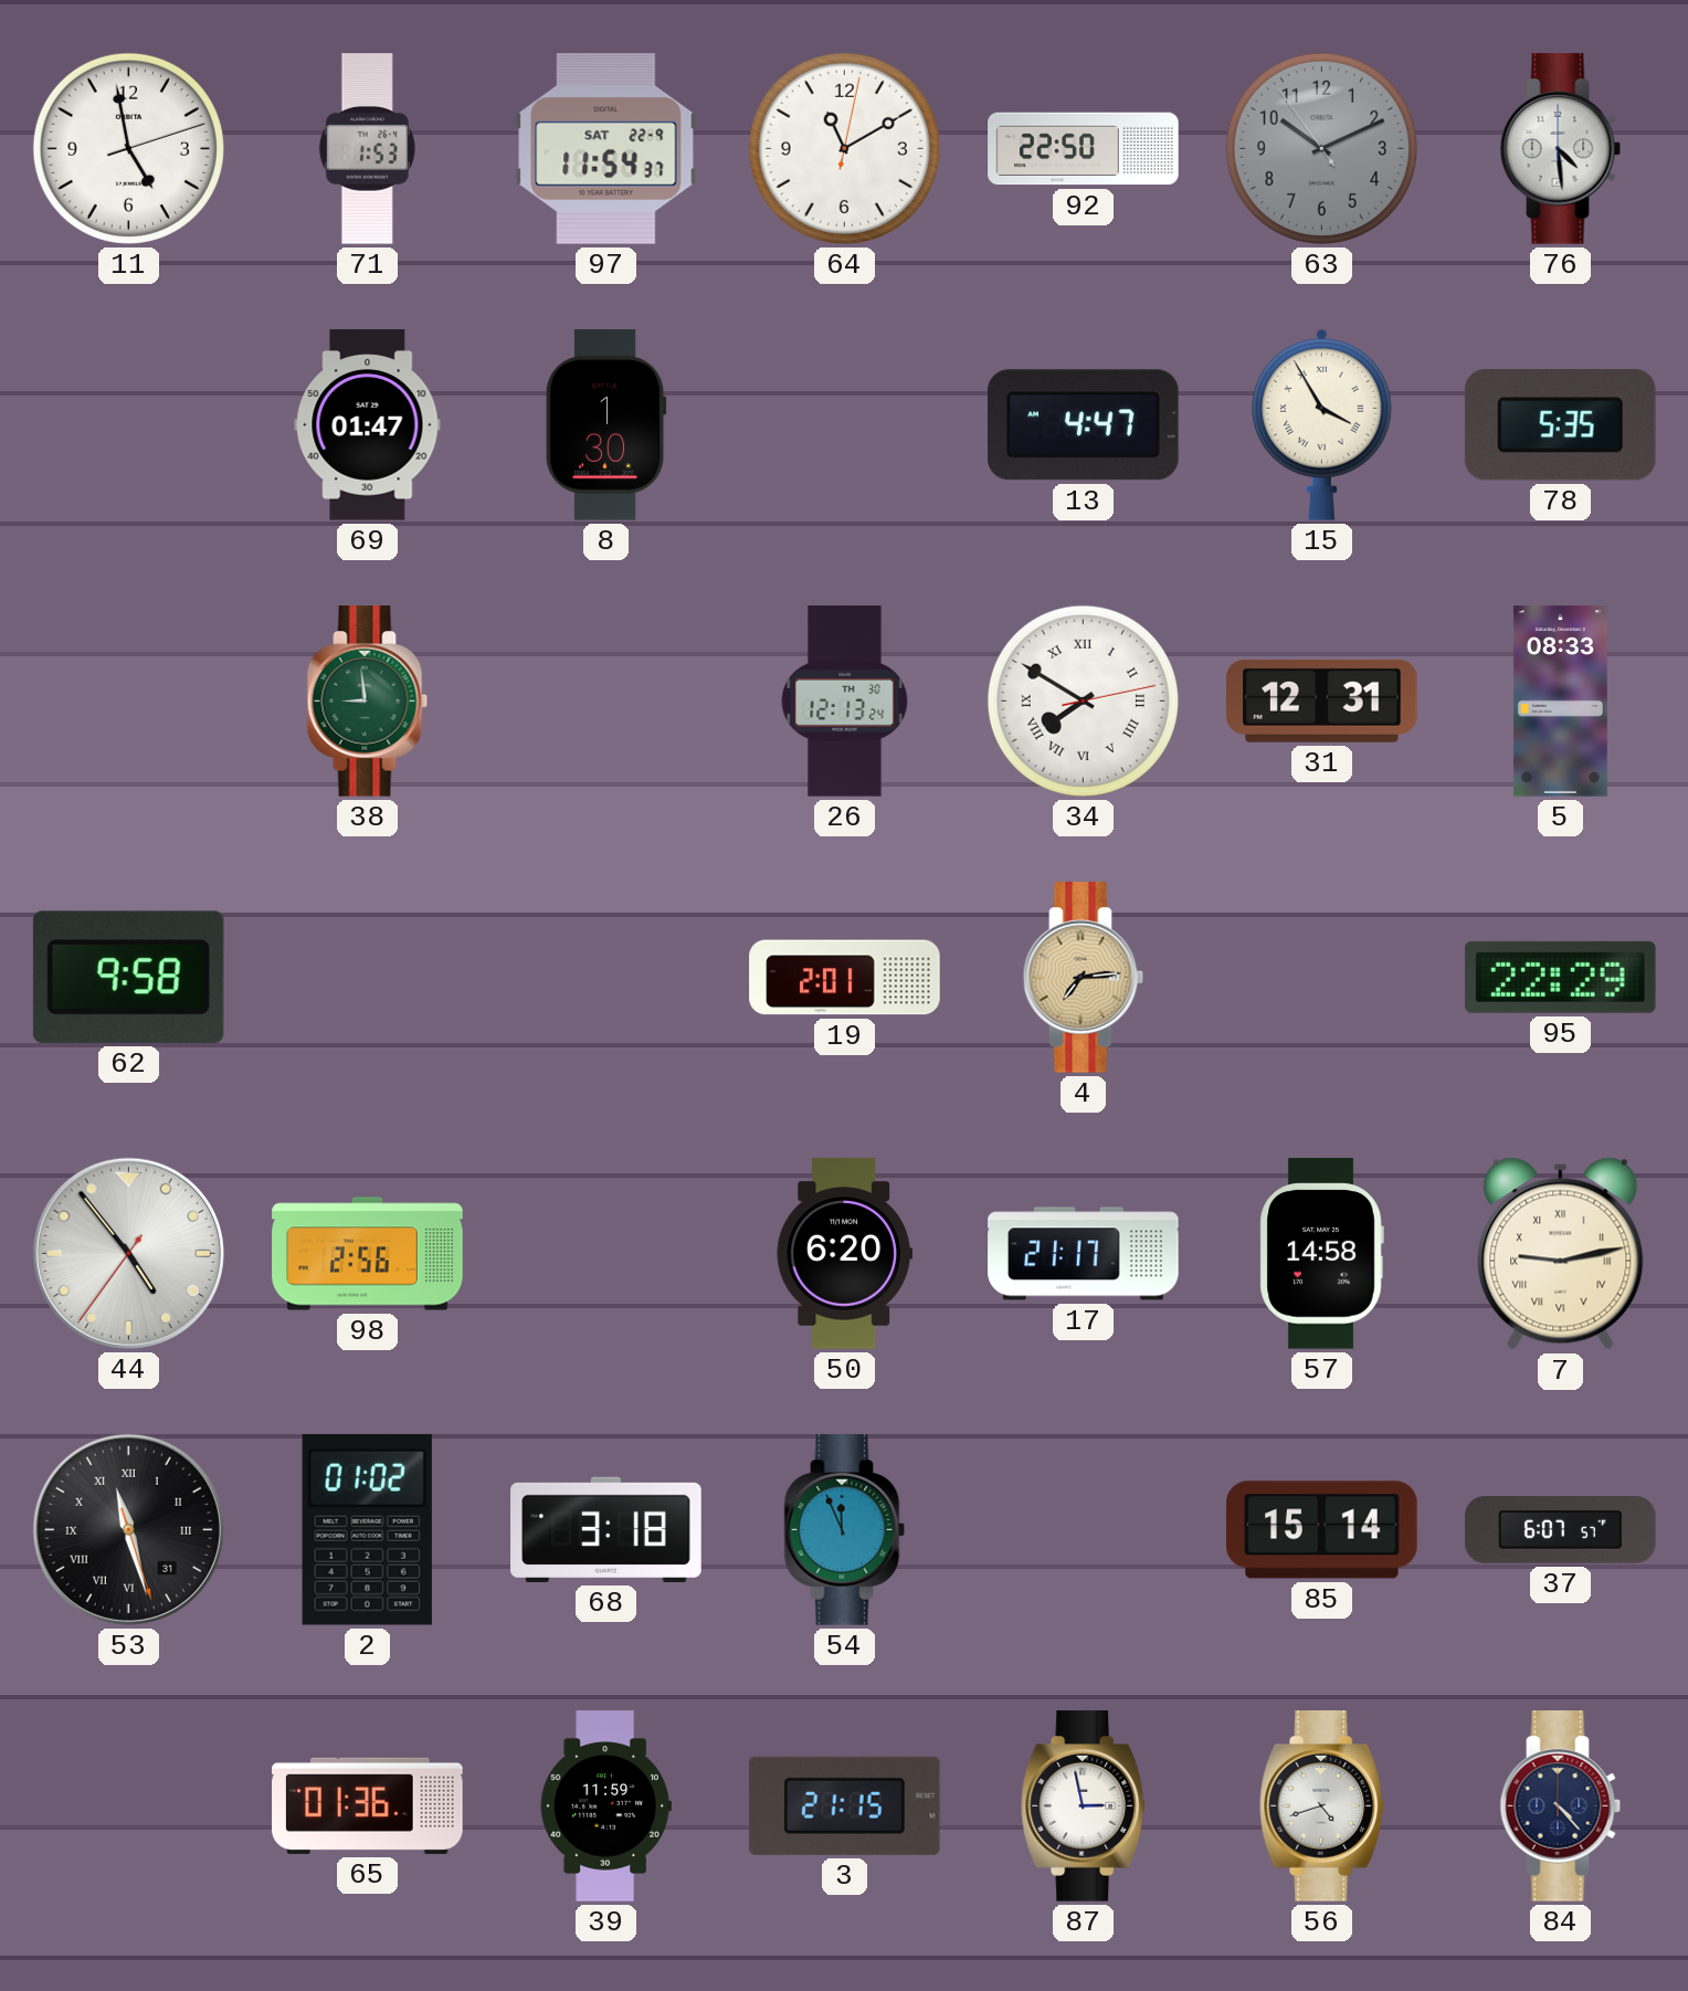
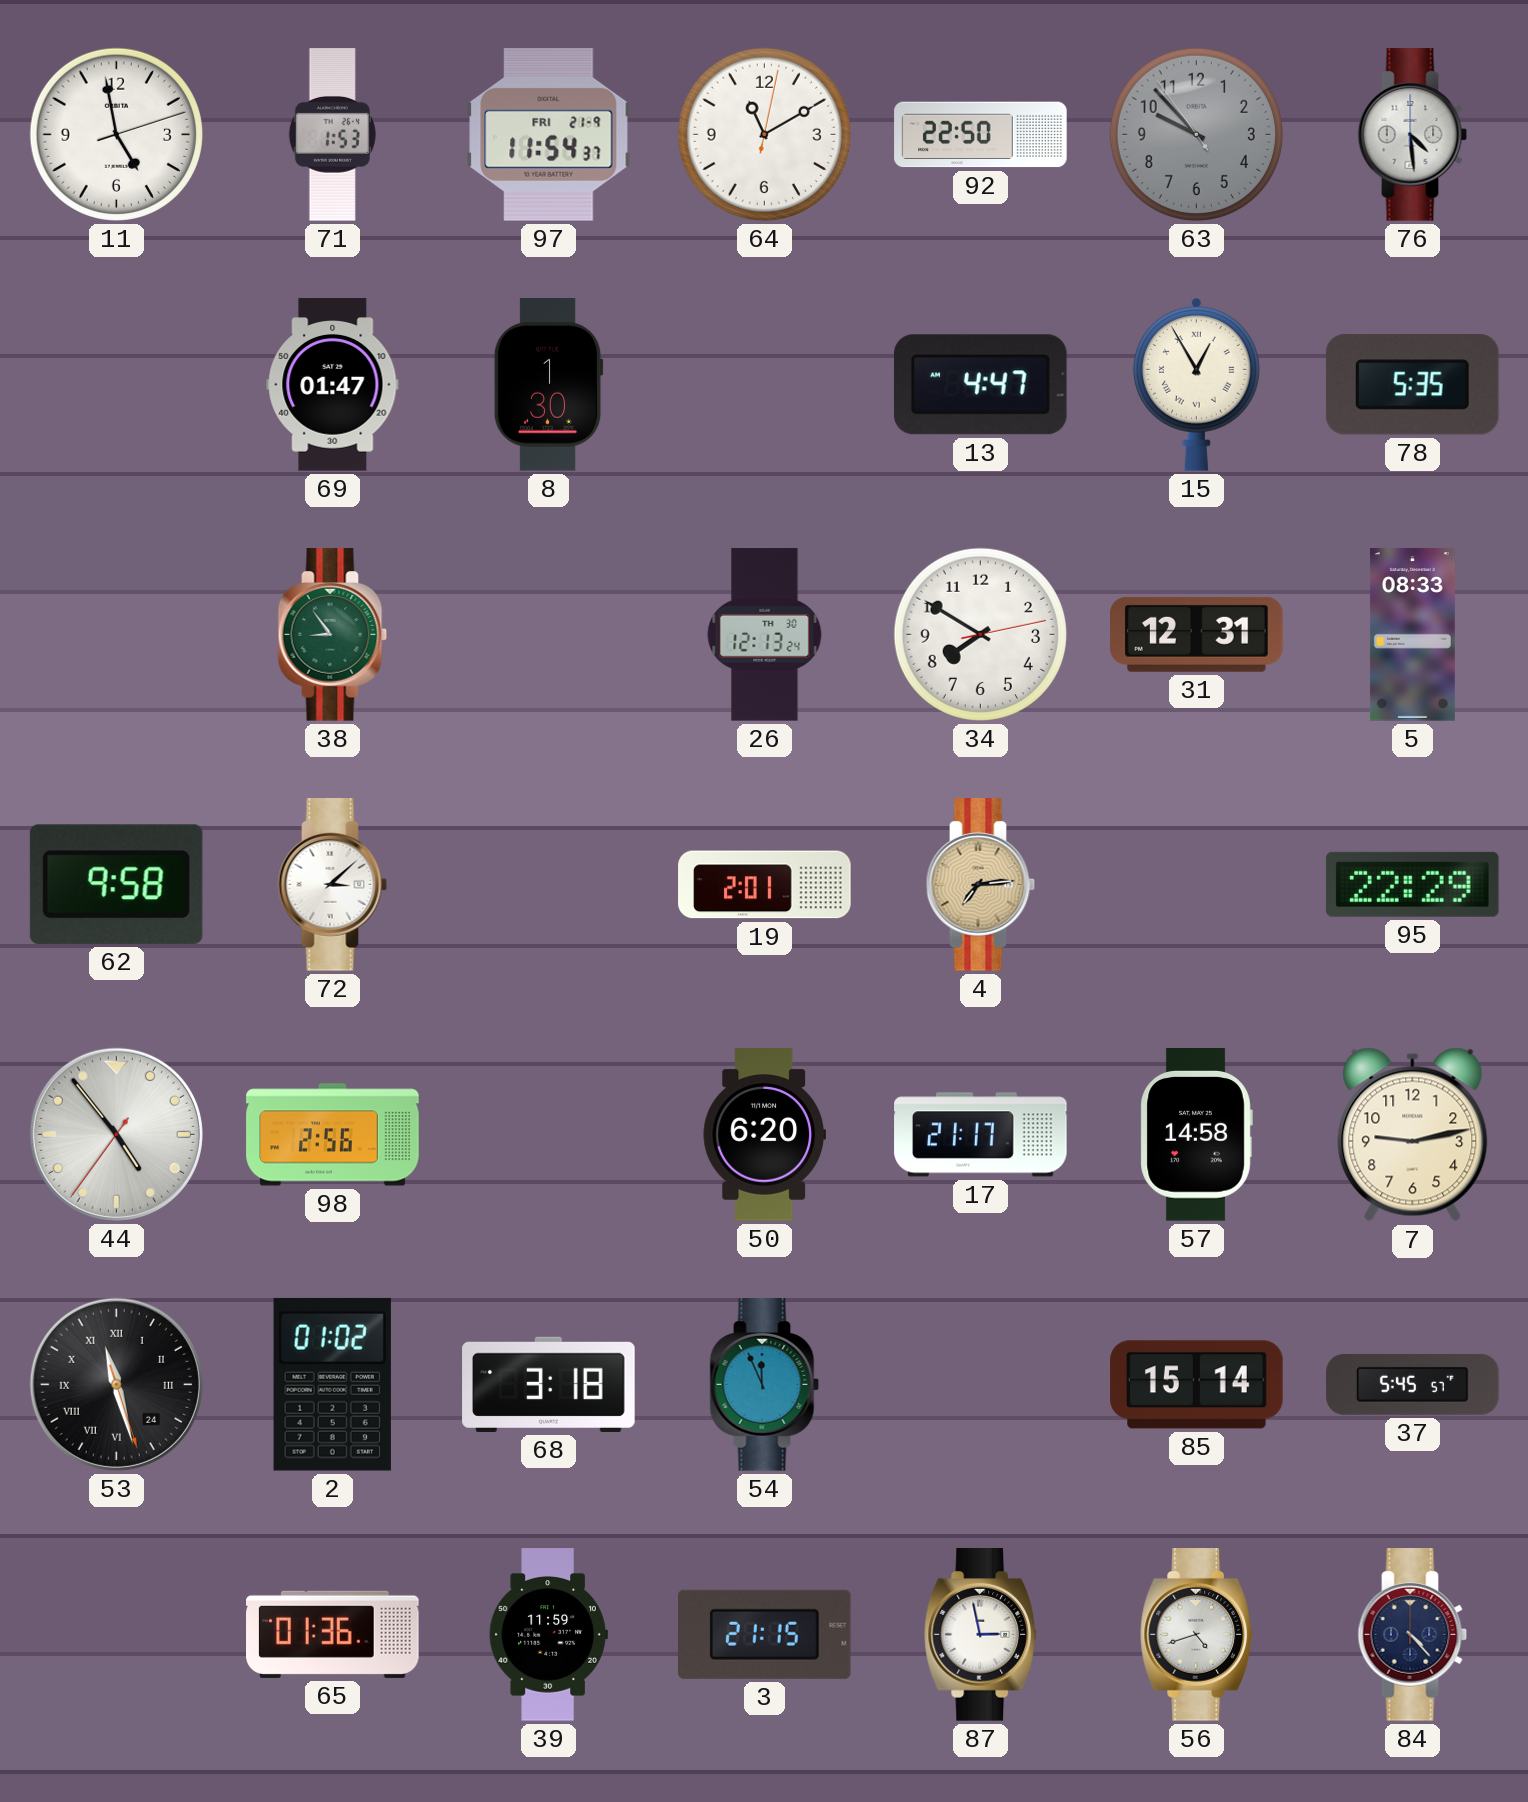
97 date: SAT 22-9 -> FRI 21-9 (549, 135)
63: 10:10 -> 9:52 (1196, 134)
15: 3:55 -> 12:55 (1196, 385)
38: 8:59 -> 8:54 (333, 635)
34 numerals: Roman -> Arabic (980, 634)
72: none -> 3:08 (333, 885)
7 numerals: Roman -> Arabic (1413, 1135)
53 date: 31 -> 24 (116, 1384)
37: 6:07 -> 5:45 (1413, 1384)
